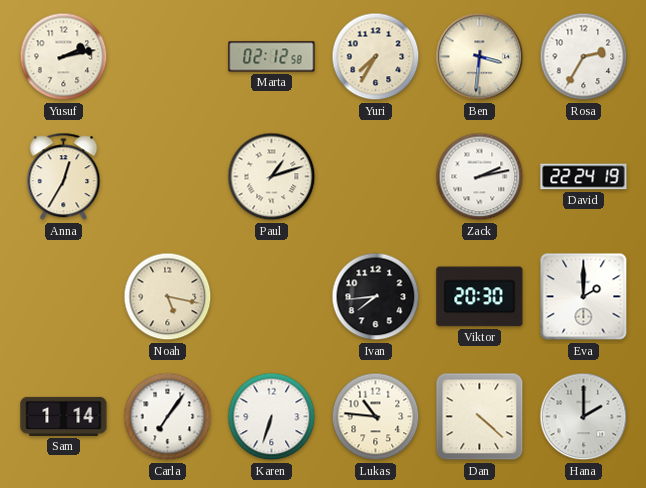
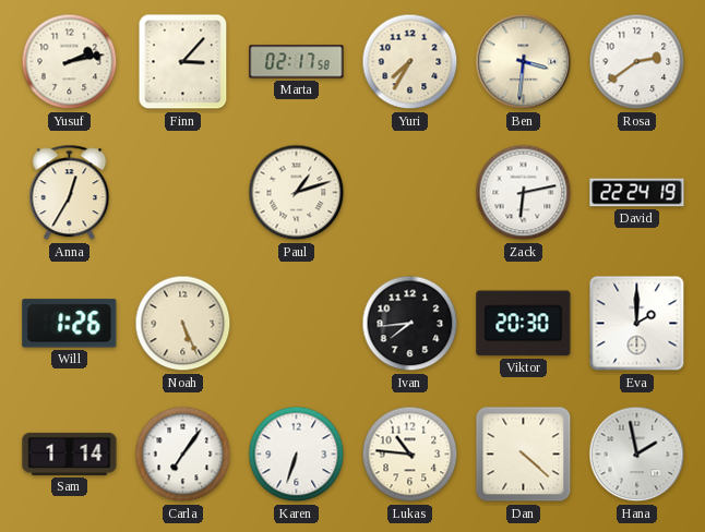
Finn: none -> 3:07 (183, 62)
Marta: 02:12 -> 02:17 (297, 62)
Rosa: 2:35 -> 2:39 (637, 62)
Zack: 2:13 -> 6:13 (524, 193)
Will: none -> 1:26 (70, 324)
Noah: 5:17 -> 5:26 (183, 324)
Hana: 2:00 -> 1:58 (637, 455)
